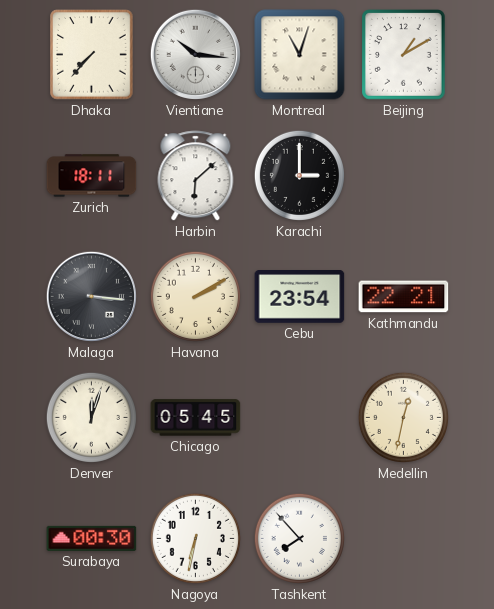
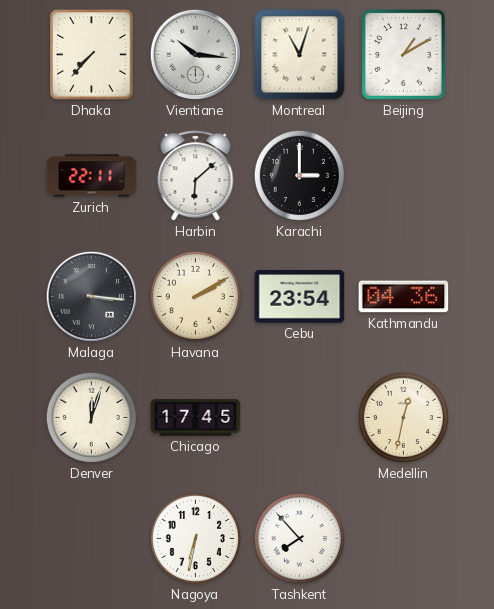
Zurich: 18:11 -> 22:11 (92, 176)
Kathmandu: 22:21 -> 04:36 (404, 297)
Chicago: 05:45 -> 17:45 (196, 418)
Surabaya: 00:30 -> none (92, 538)
